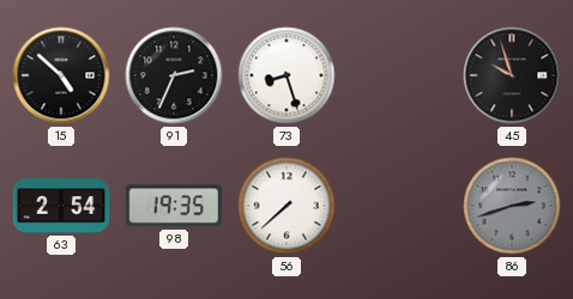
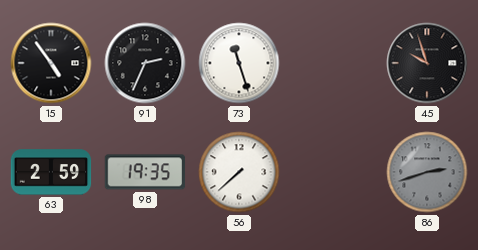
15: 4:52 -> 4:54 (51, 63)
73: 8:27 -> 11:27 (239, 63)
63: 2:54 -> 2:59 (51, 172)
